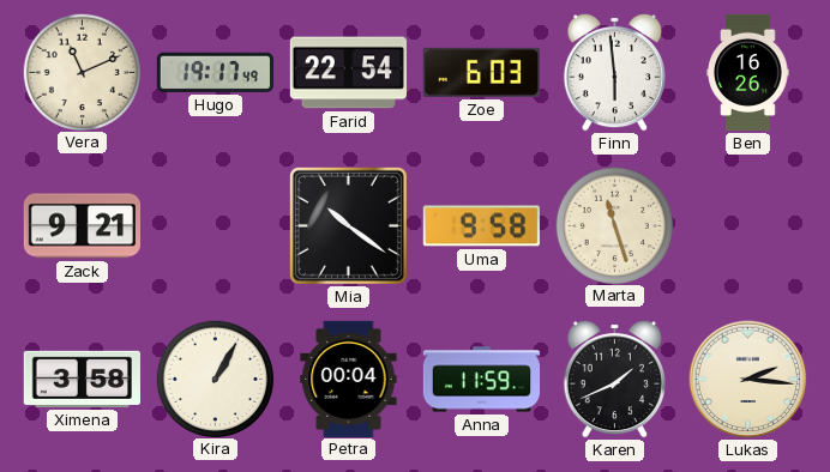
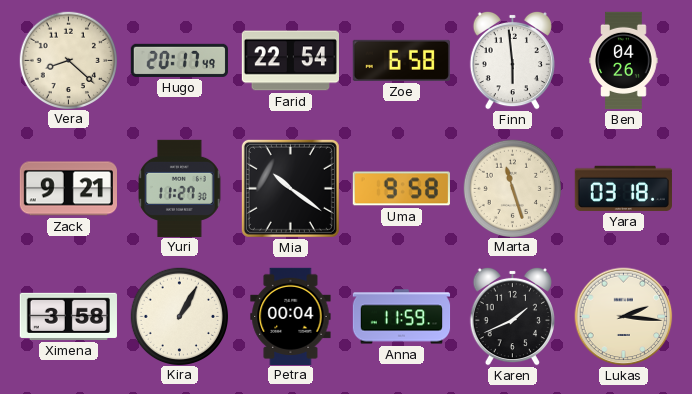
Vera: 11:11 -> 8:22 (68, 60)
Hugo: 19:17 -> 20:17 (179, 60)
Zoe: 6:03 -> 6:58 (401, 60)
Ben: 16:26 -> 04:26 (624, 61)
Yuri: none -> 11:27 (180, 188)
Yara: none -> 03:18 (623, 188)
